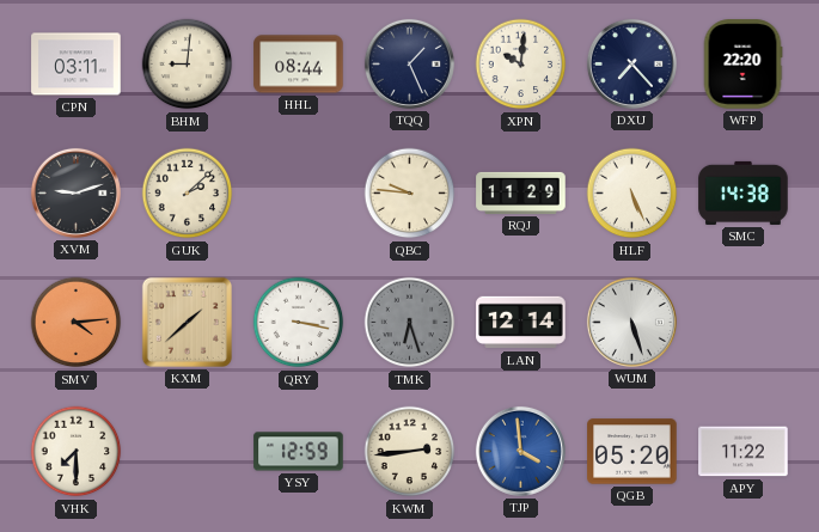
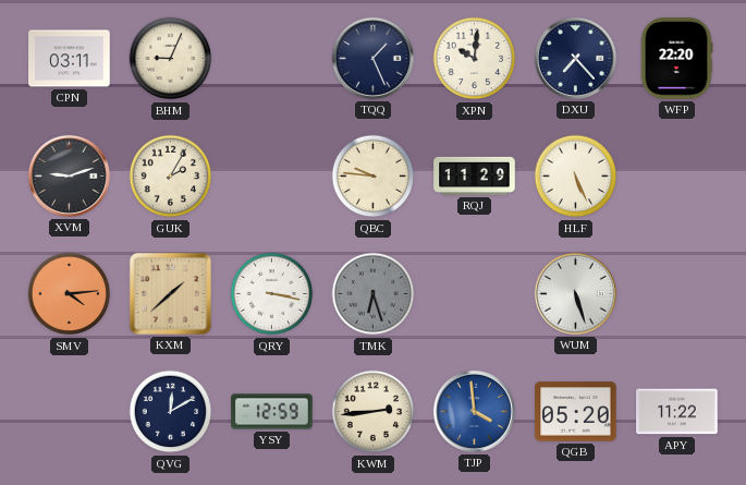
BHM: 9:01 -> 9:04 (171, 59)
HHL: 08:44 -> none (299, 65)
GUK: 2:08 -> 2:05 (171, 177)
SMC: 14:38 -> none (744, 192)
LAN: 12:14 -> none (521, 323)
VHK: 7:30 -> none (77, 452)
QVG: none -> 12:10 (171, 412)
